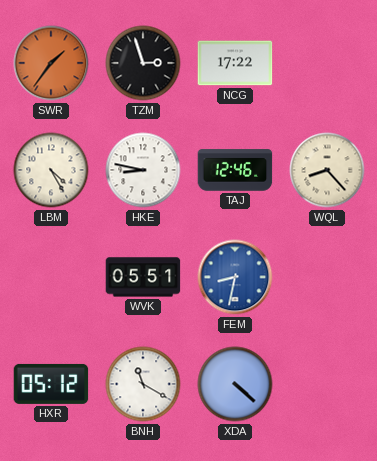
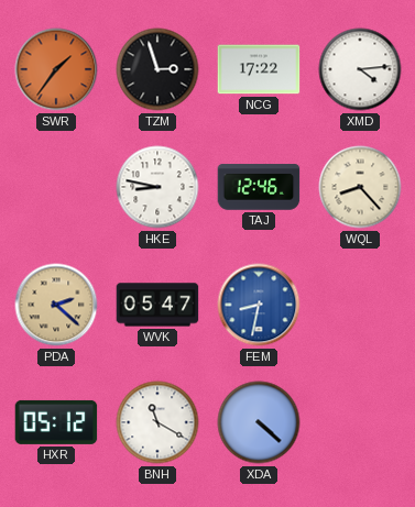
XMD: none -> 4:14 (360, 69)
LBM: 4:25 -> none (51, 170)
PDA: none -> 2:22 (56, 305)
WVK: 05:51 -> 05:47 (157, 305)
